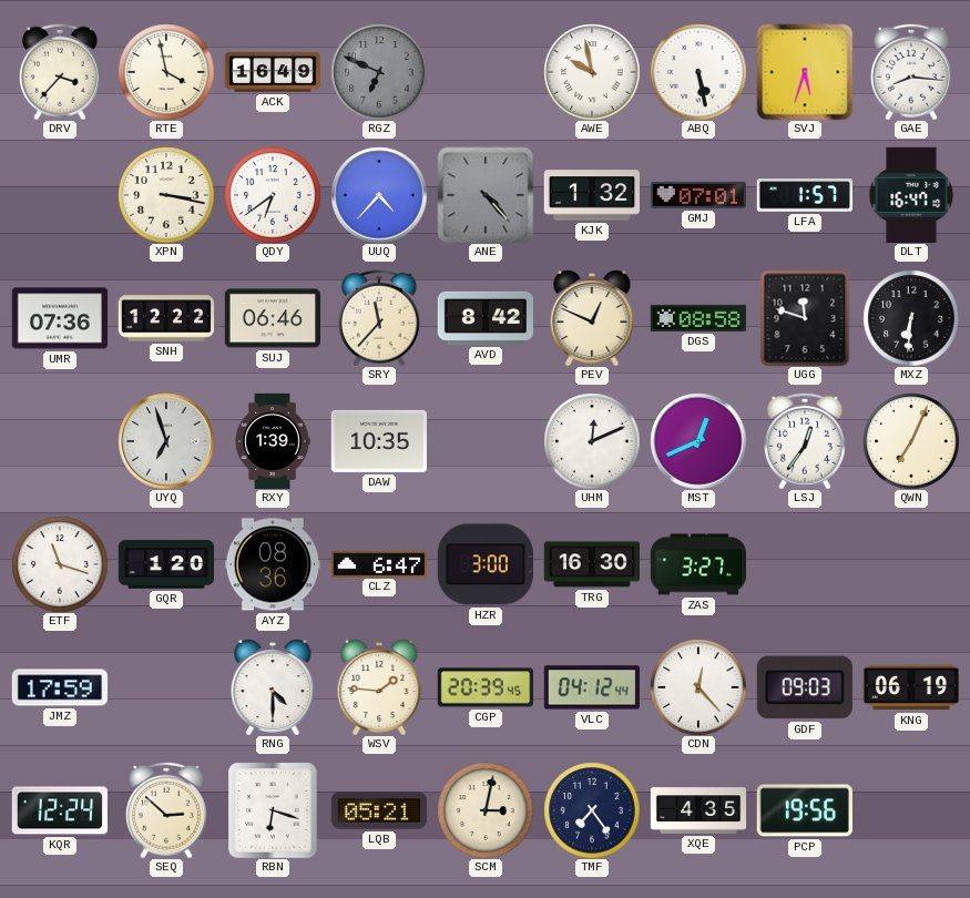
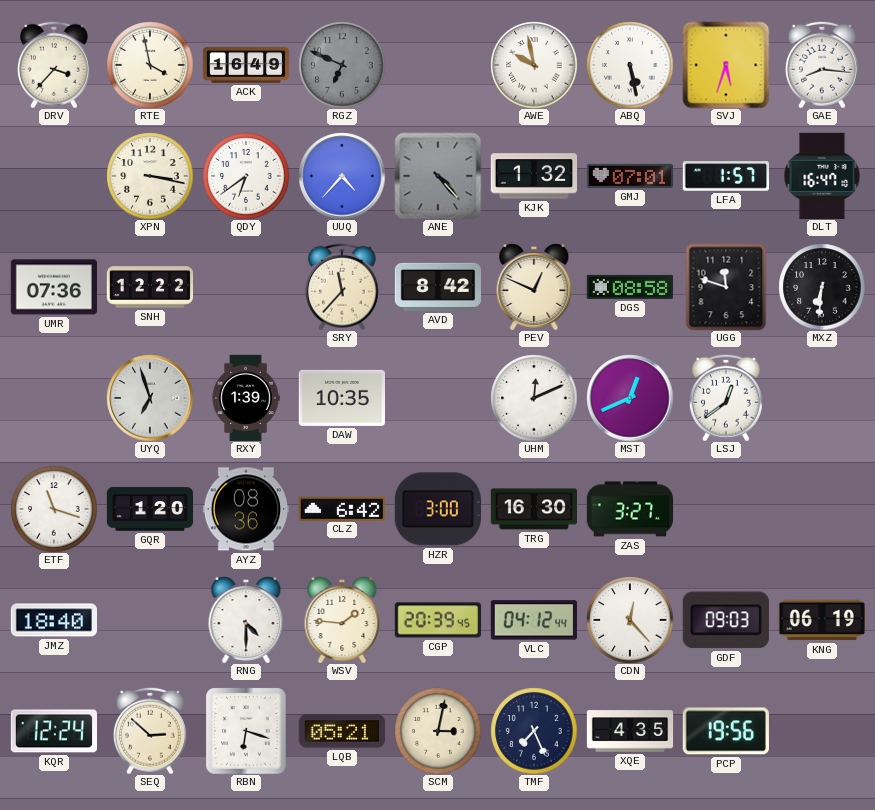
SUJ: 06:46 -> none (272, 318)
LSJ: 12:36 -> 12:39 (726, 398)
QWN: 7:04 -> none (911, 441)
CLZ: 6:47 -> 6:42 (341, 508)
JMZ: 17:59 -> 18:40 (53, 620)
TMF: 7:24 -> 7:26 (534, 731)
